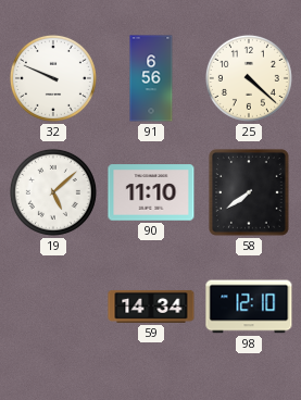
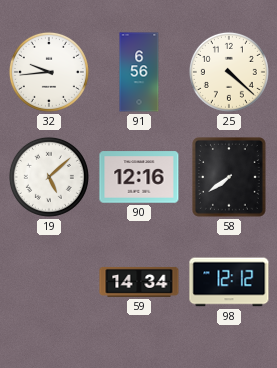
32: 9:49 -> 9:44 (49, 72)
90: 11:10 -> 12:16 (139, 177)
98: 12:10 -> 12:12 (229, 282)
